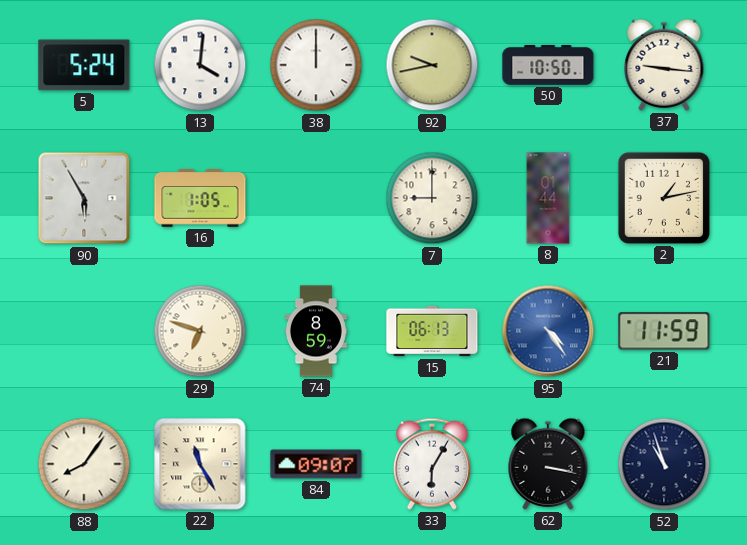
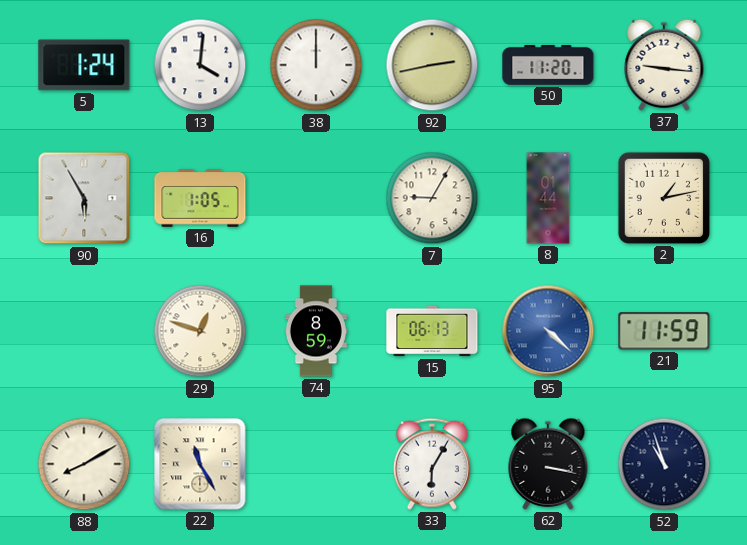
5: 5:24 -> 1:24 (84, 65)
92: 9:43 -> 2:43 (432, 65)
50: 10:50 -> 11:20 (548, 65)
7: 9:00 -> 9:05 (432, 198)
29: 6:48 -> 12:48 (200, 331)
95: 4:24 -> 4:22 (548, 331)
88: 8:06 -> 8:10 (84, 464)
84: 09:07 -> none (316, 464)
